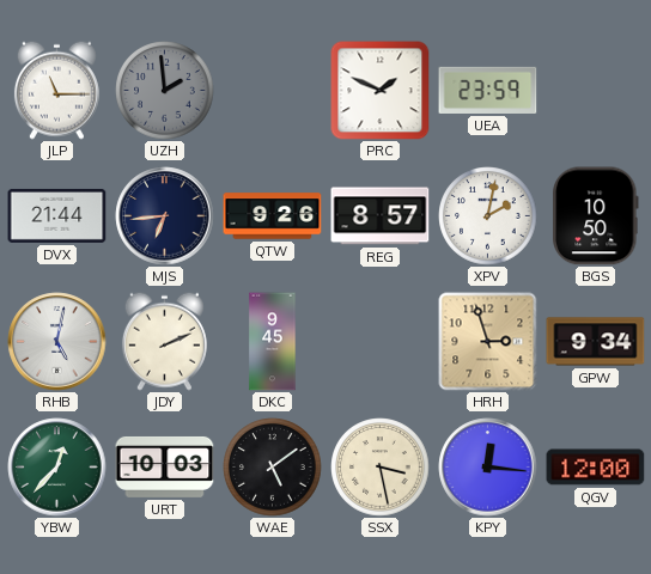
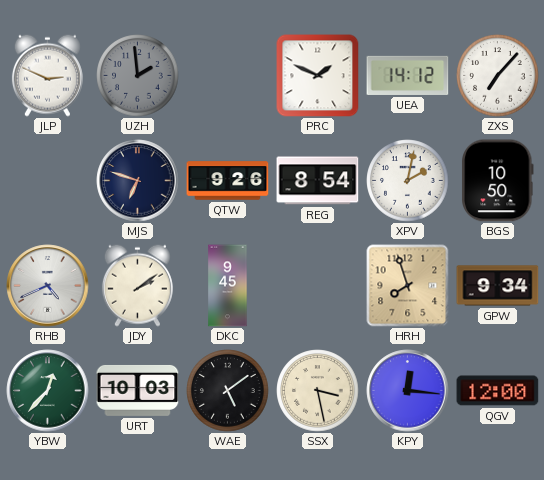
JLP: 11:15 -> 2:49 (47, 75)
UEA: 23:59 -> 14:12 (408, 75)
ZXS: none -> 7:07 (498, 76)
DVX: 21:44 -> none (57, 215)
MJS: 6:44 -> 6:48 (138, 181)
REG: 8:57 -> 8:54 (318, 181)
RHB: 5:02 -> 4:41 (48, 286)
JDY: 2:11 -> 2:09 (137, 285)
HRH: 2:57 -> 7:57 (408, 286)
